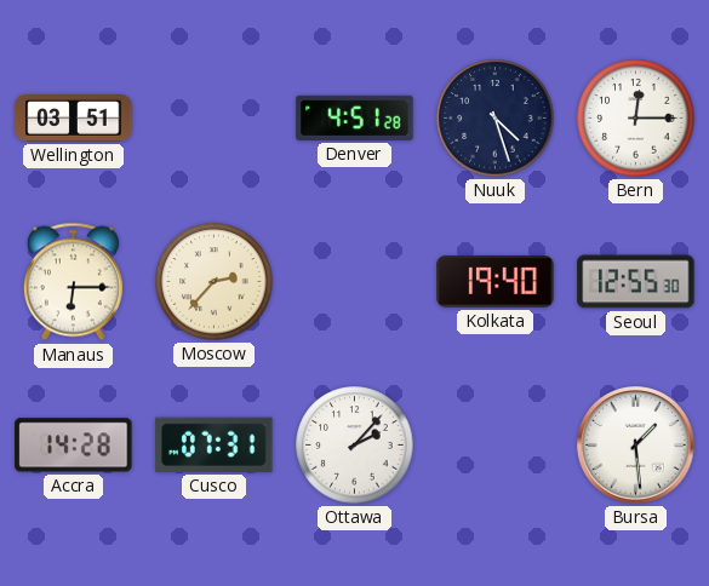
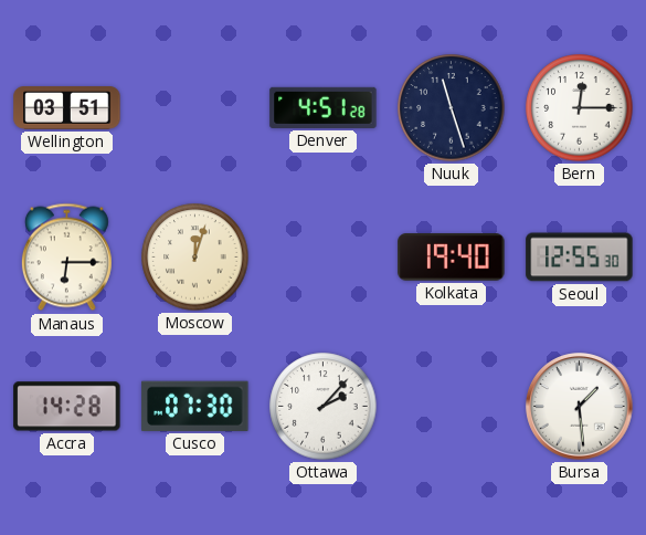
Nuuk: 4:27 -> 11:27 (452, 108)
Moscow: 2:37 -> 12:03 (195, 258)
Cusco: 07:31 -> 07:30 (195, 406)
